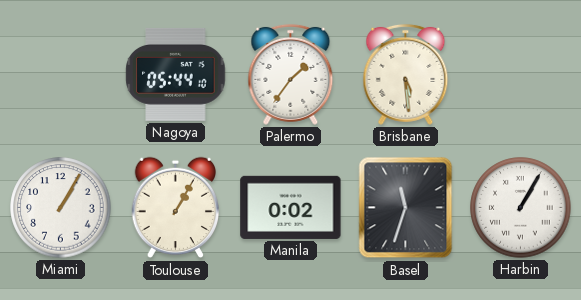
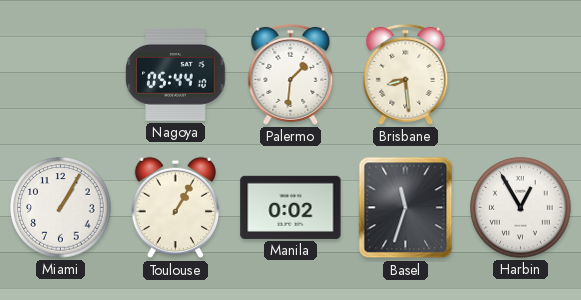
Palermo: 1:36 -> 1:31 (291, 74)
Brisbane: 5:29 -> 8:29 (406, 74)
Harbin: 1:05 -> 12:55 (521, 208)
